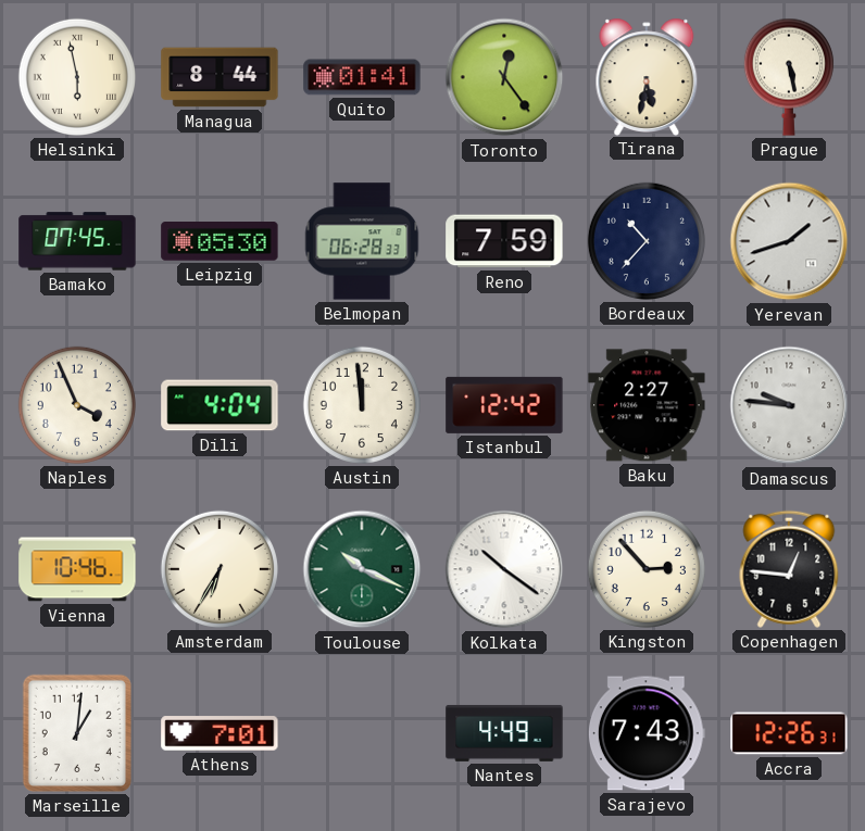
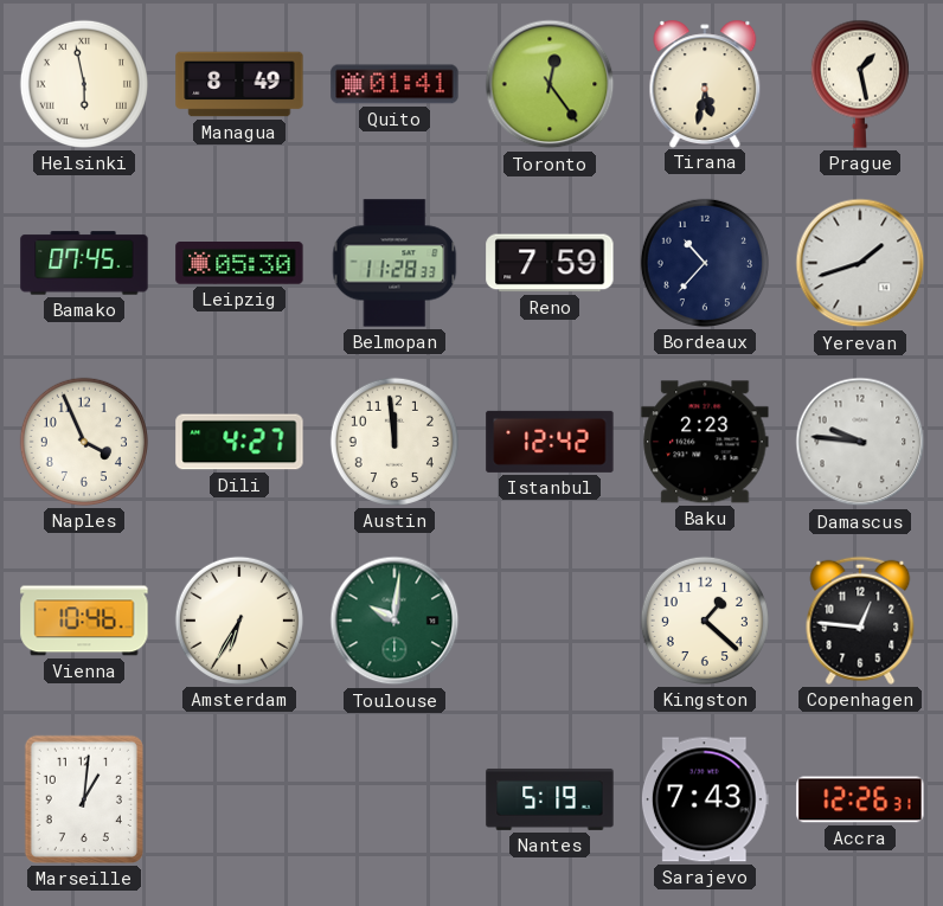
Managua: 8:44 -> 8:49 (239, 84)
Prague: 5:28 -> 1:28 (860, 84)
Belmopan: 06:28 -> 11:28 (394, 263)
Dili: 4:04 -> 4:27 (239, 442)
Baku: 2:27 -> 2:23 (705, 442)
Toulouse: 10:19 -> 10:01 (394, 621)
Kolkata: 10:21 -> none (504, 569)
Kingston: 2:53 -> 1:22 (705, 621)
Athens: 7:01 -> none (220, 733)
Nantes: 4:49 -> 5:19 (550, 799)
